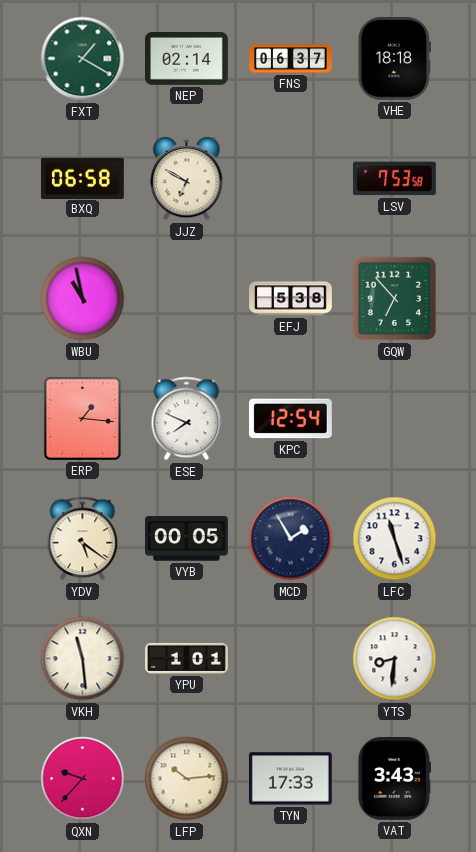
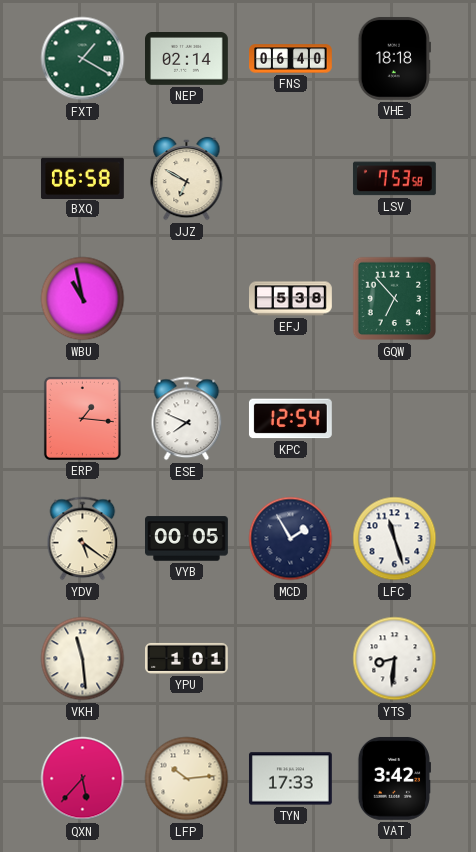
FNS: 06:37 -> 06:40 (291, 59)
QXN: 9:37 -> 5:37 (83, 779)
VAT: 3:43 -> 3:42 (394, 778)
